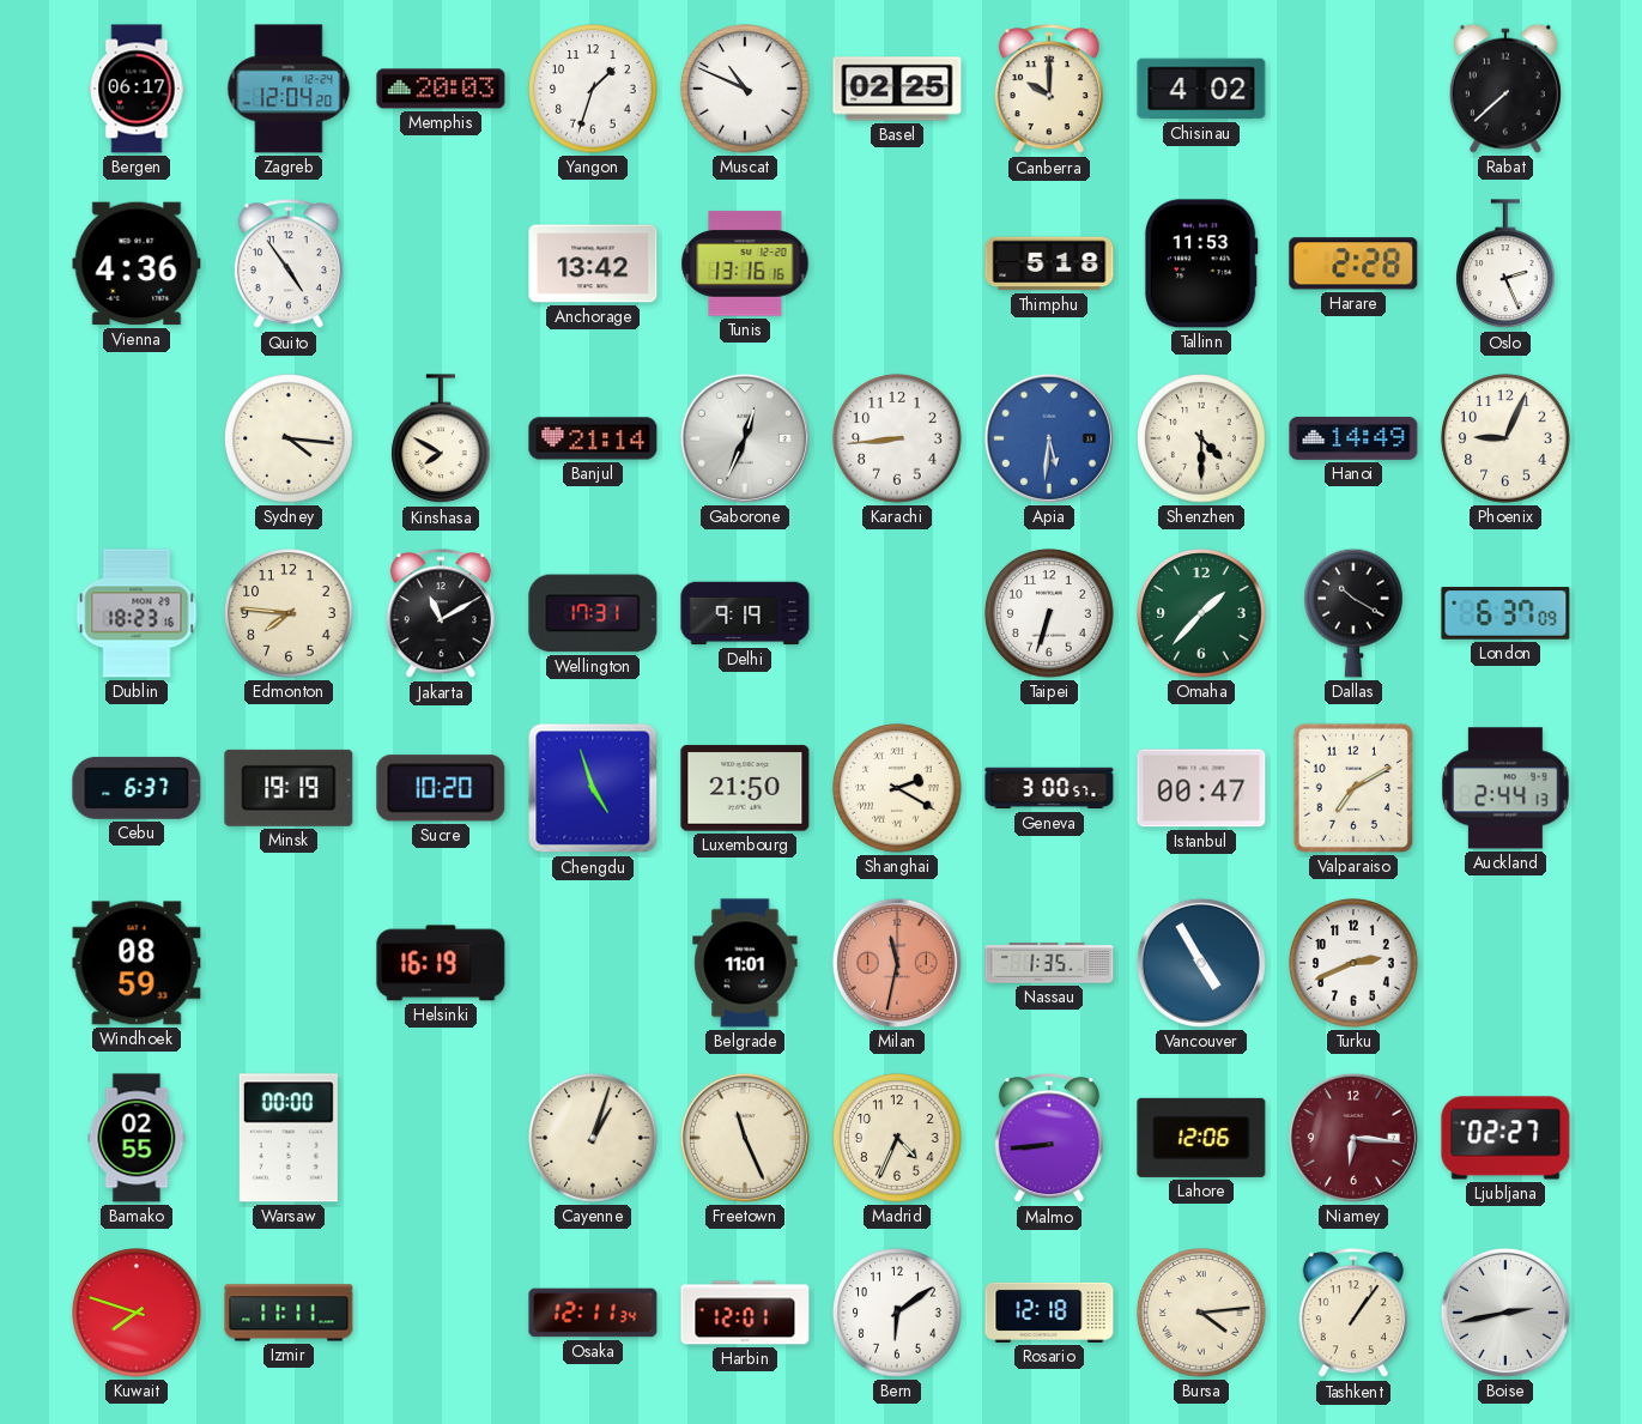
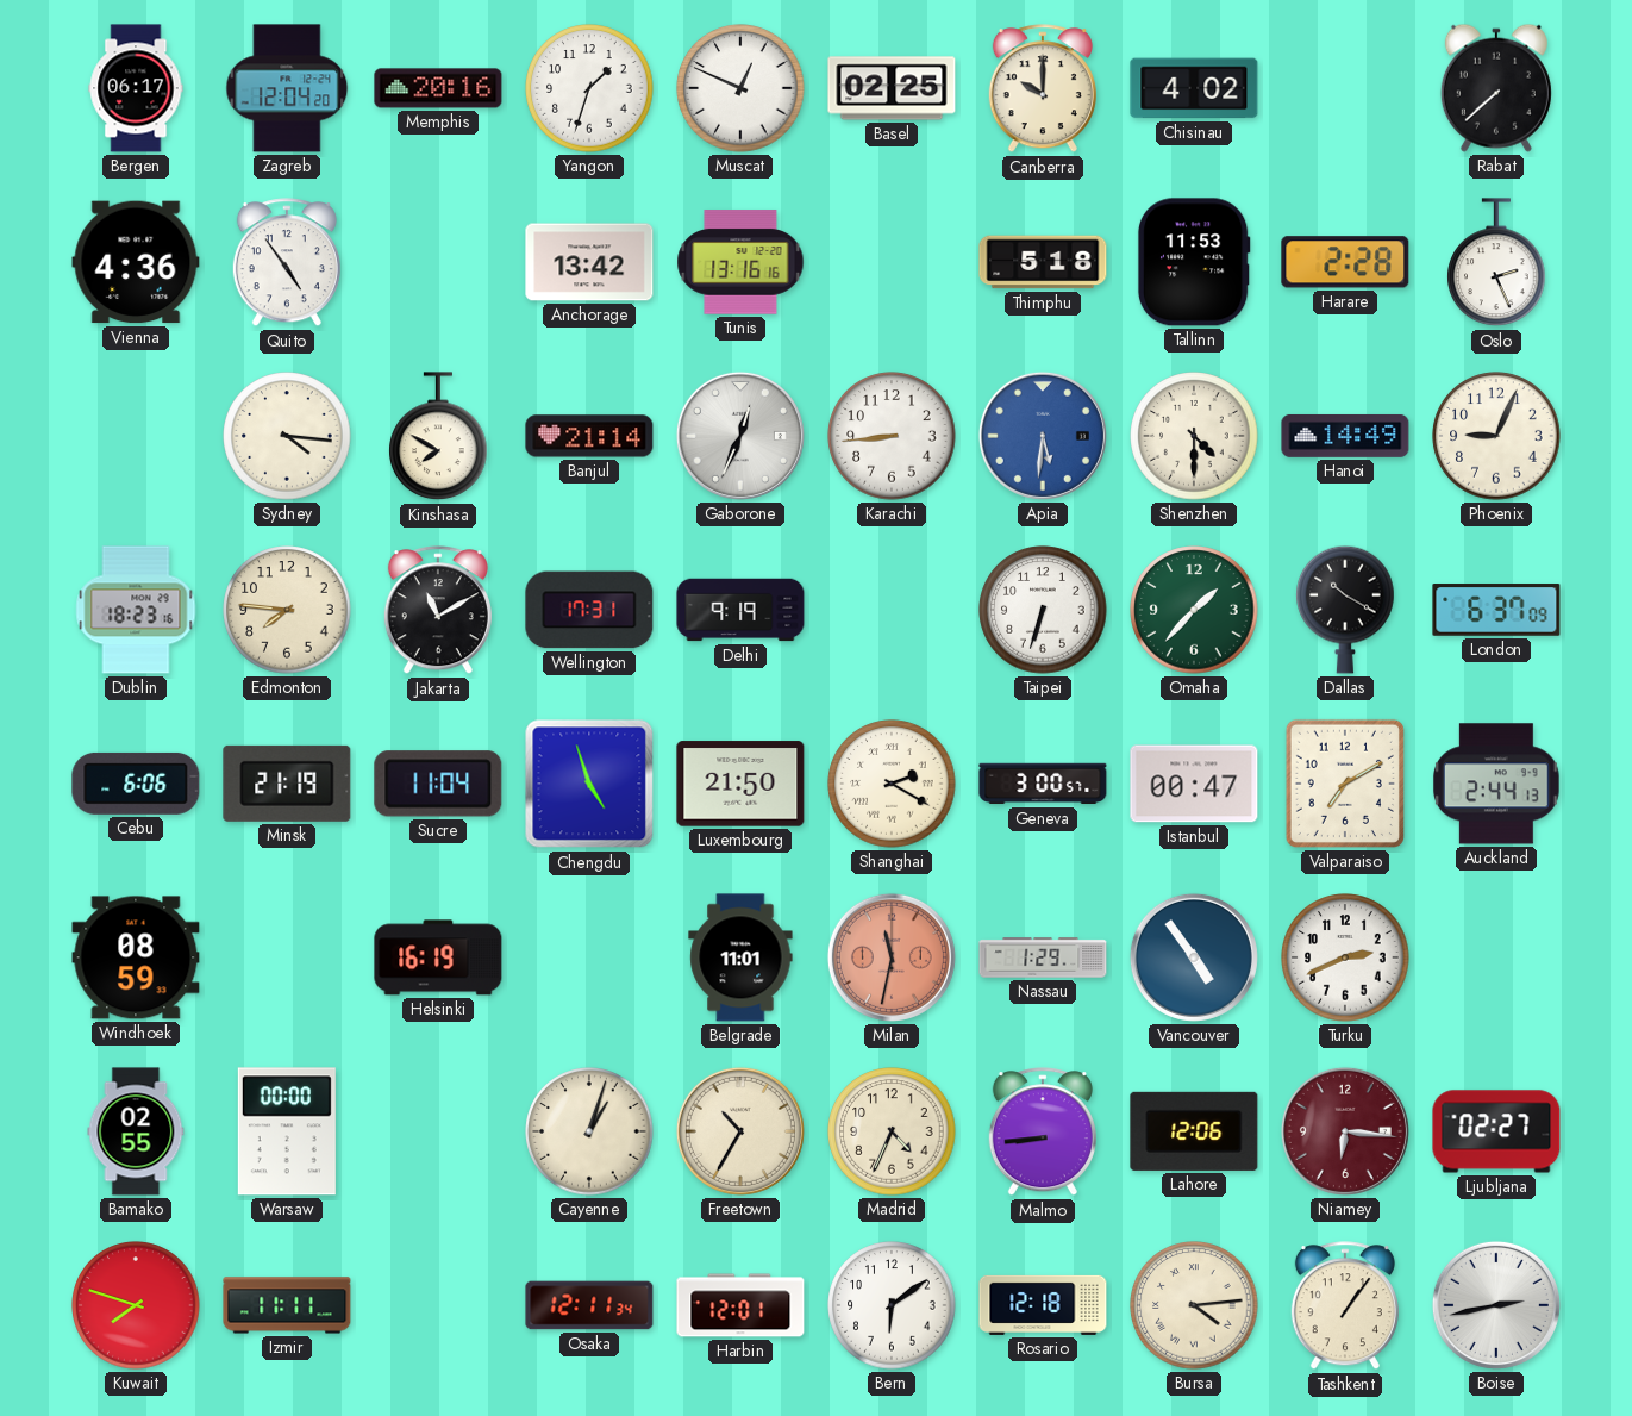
Memphis: 20:03 -> 20:16 (438, 88)
Muscat: 10:49 -> 12:49 (740, 88)
Cebu: 6:37 -> 6:06 (136, 784)
Minsk: 19:19 -> 21:19 (287, 784)
Sucre: 10:20 -> 11:04 (438, 784)
Nassau: 1:35 -> 1:29 (1043, 957)
Vancouver: 4:55 -> 4:54 (1194, 957)
Freetown: 11:26 -> 10:35 (740, 1131)
